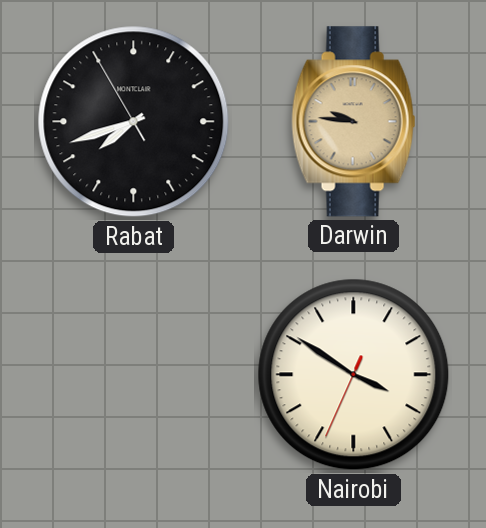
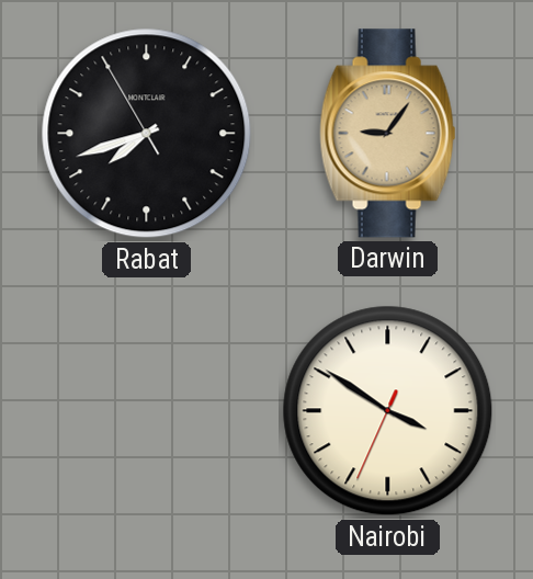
Darwin: 9:46 -> 9:06 (388, 134)
